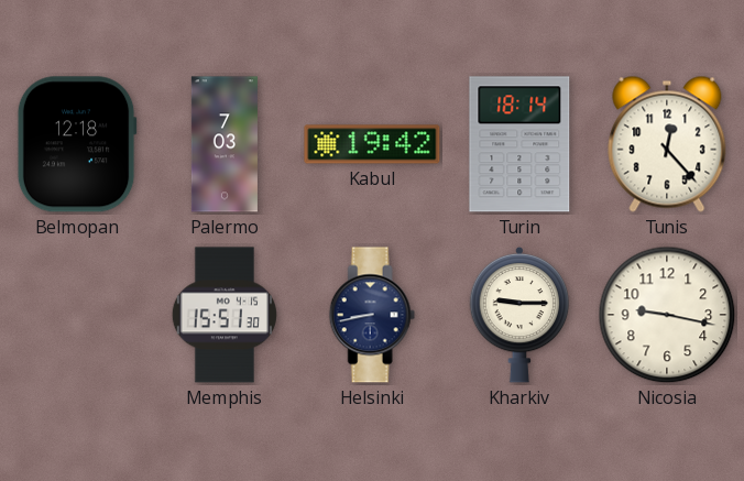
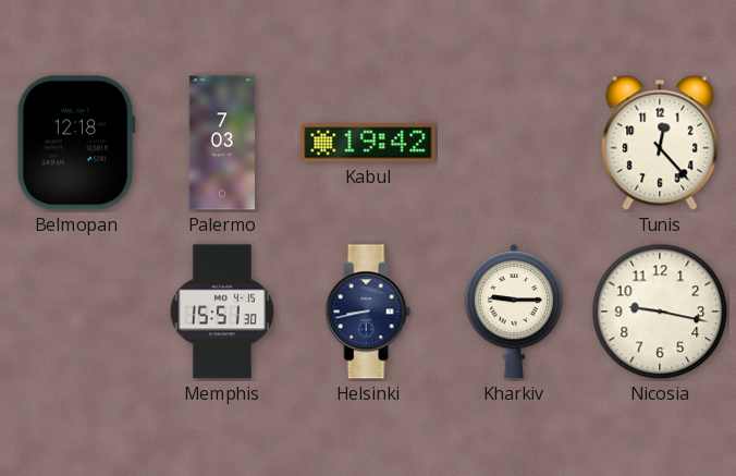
Turin: 18:14 -> none (519, 144)
